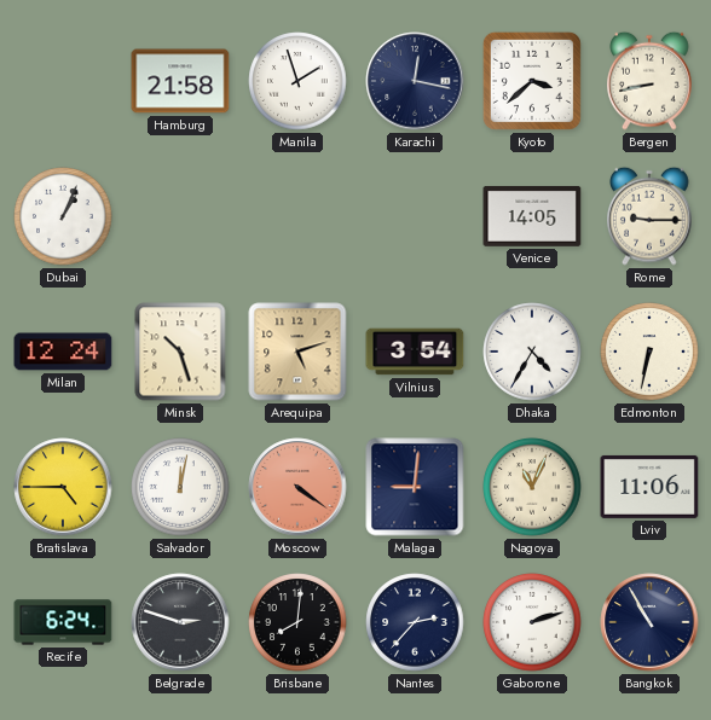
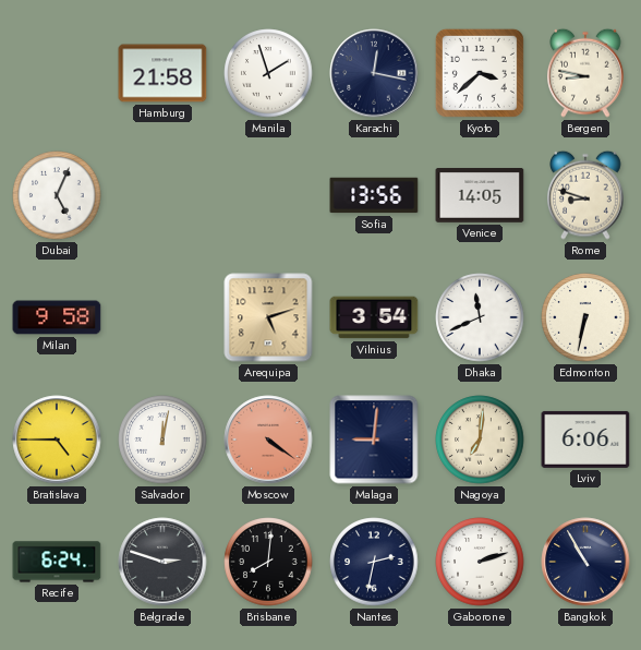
Bergen: 8:43 -> 8:47 (586, 73)
Dubai: 1:04 -> 5:04 (57, 195)
Sofia: none -> 13:56 (374, 195)
Rome: 9:15 -> 8:48 (586, 195)
Milan: 12:24 -> 9:58 (57, 317)
Minsk: 10:27 -> none (180, 352)
Dhaka: 4:35 -> 11:41 (480, 317)
Nagoya: 11:04 -> 7:01 (480, 440)
Lviv: 11:06 -> 6:06 (585, 440)
Nantes: 2:37 -> 2:32 (374, 562)
